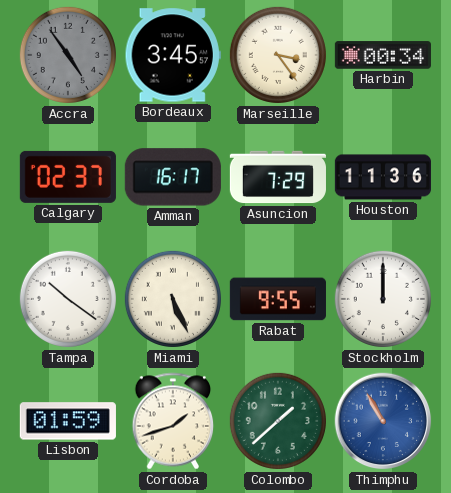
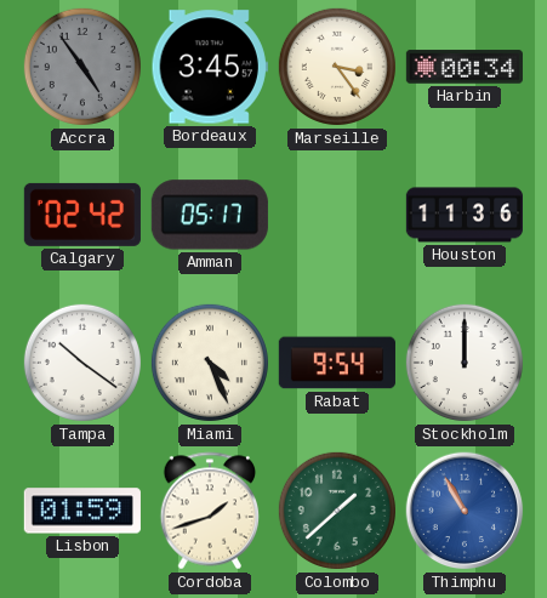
Calgary: 02:37 -> 02:42 (82, 215)
Amman: 16:17 -> 05:17 (210, 215)
Asuncion: 7:29 -> none (277, 177)
Miami: 5:26 -> 4:26 (210, 363)
Rabat: 9:55 -> 9:54 (337, 363)
